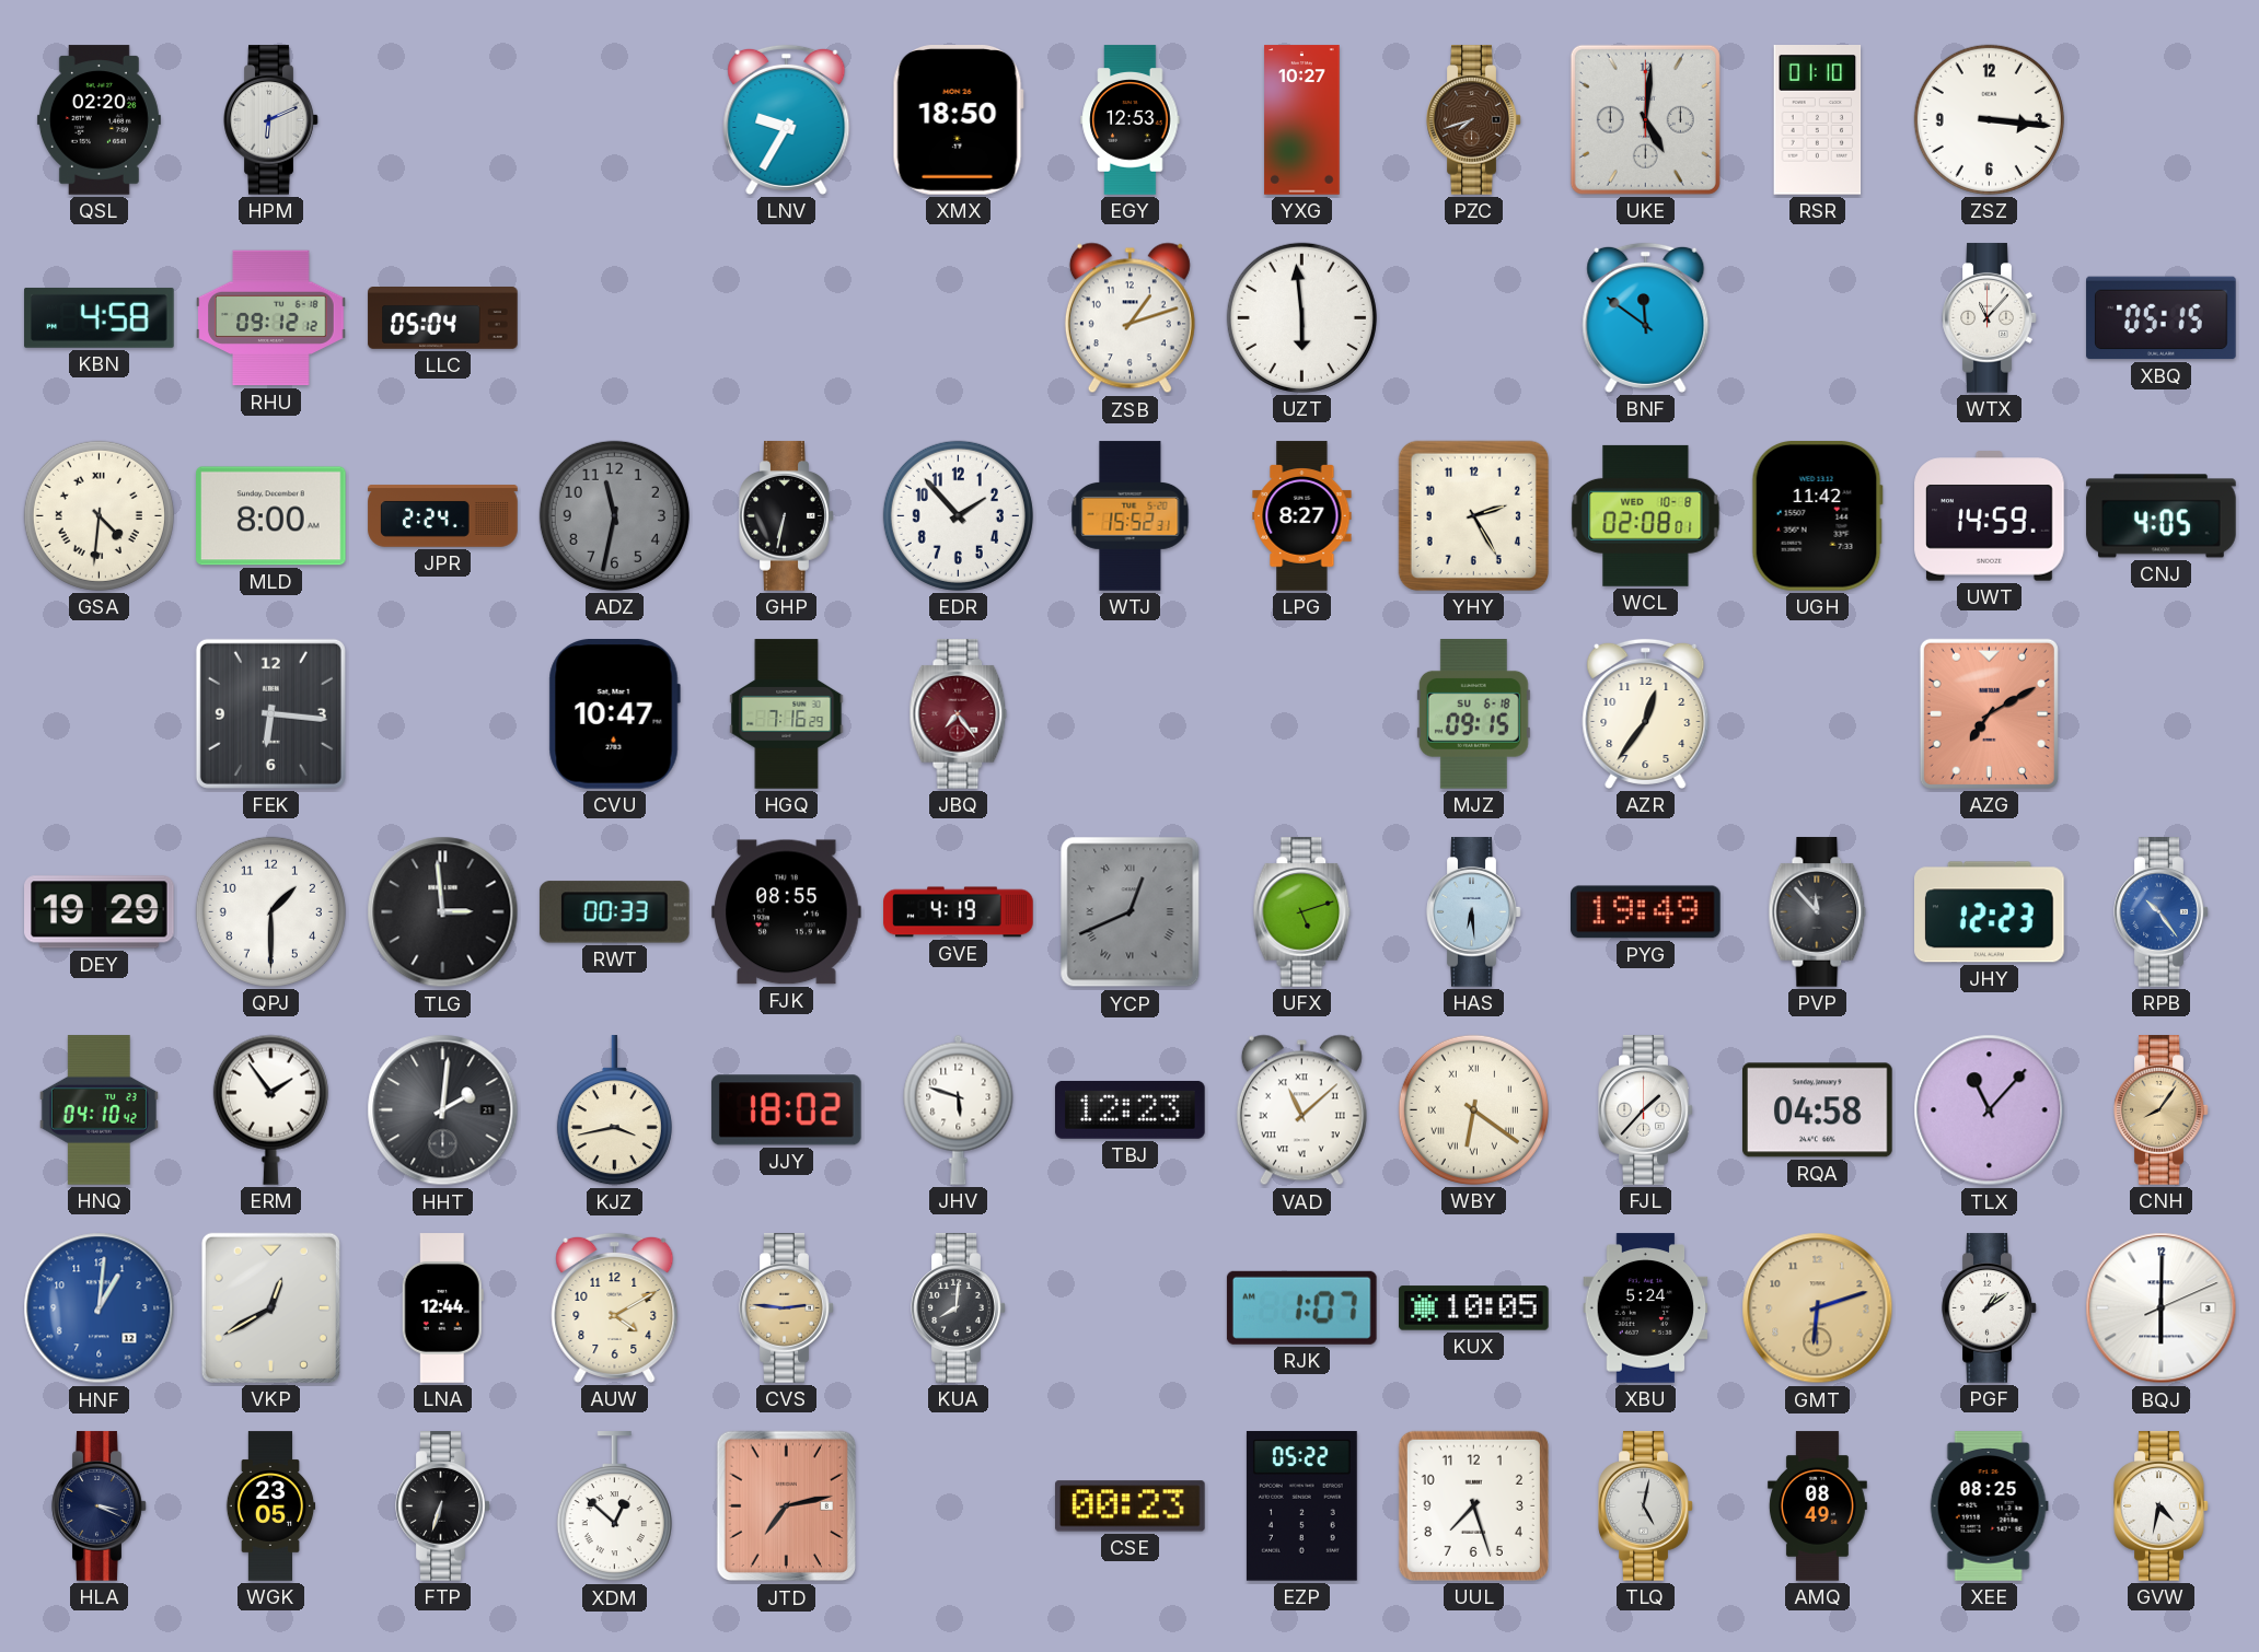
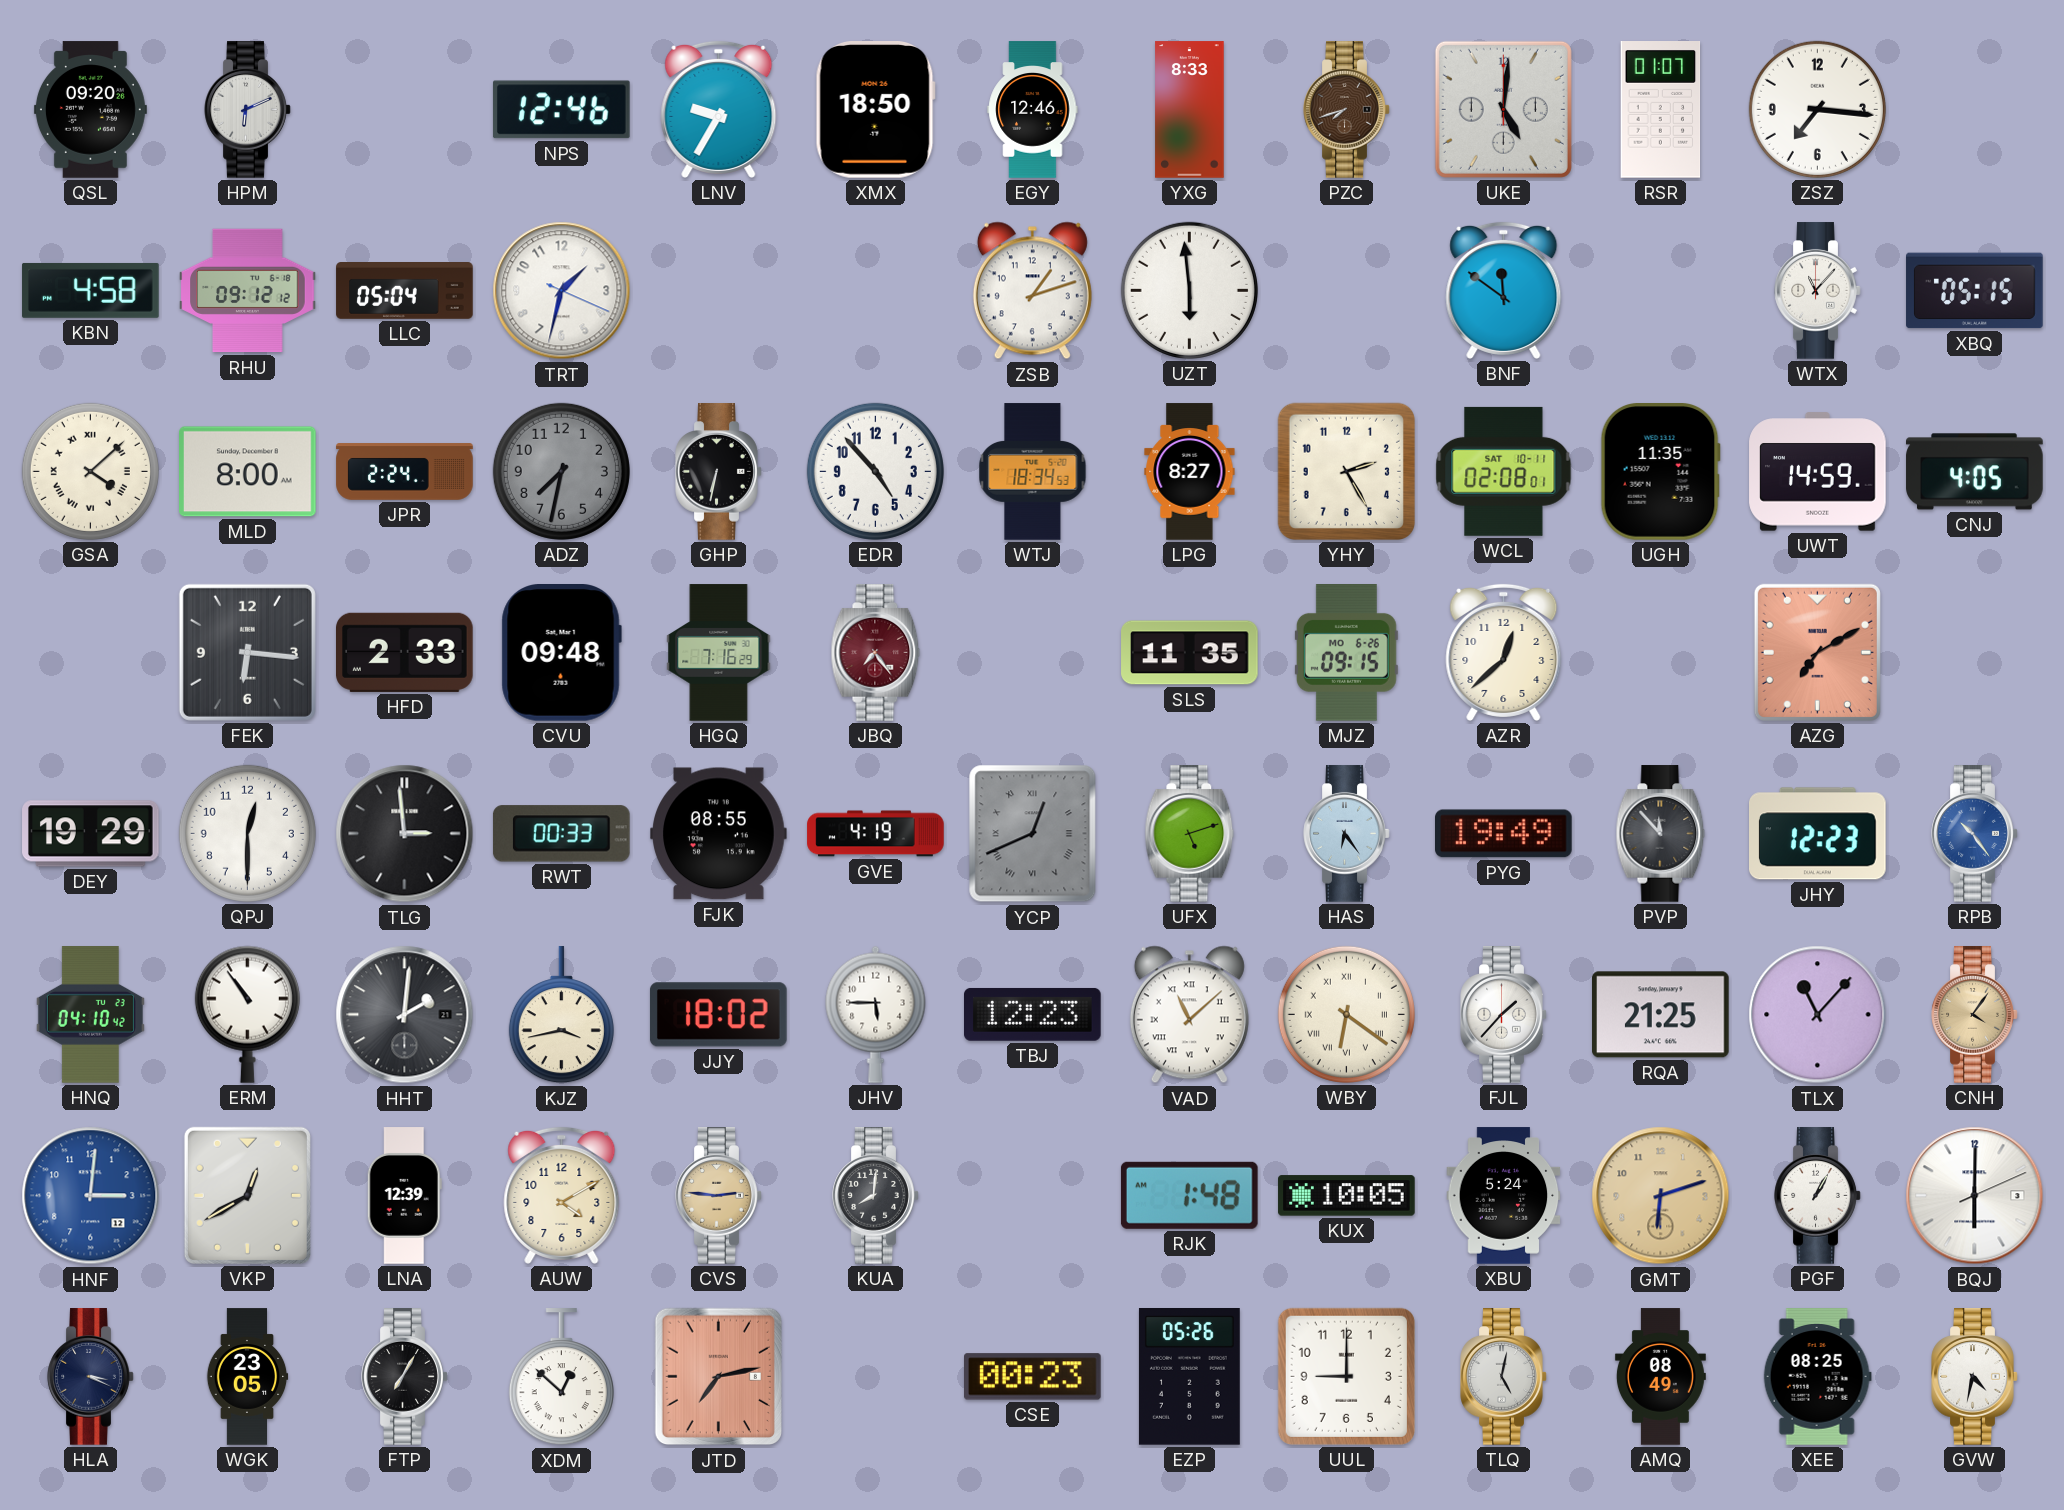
QSL: 02:20 -> 09:20 (90, 110)
NPS: none -> 12:46 (562, 110)
EGY: 12:53 -> 12:46 (1033, 110)
YXG: 10:27 -> 8:33 (1190, 110)
RSR: 01:10 -> 01:07 (1661, 110)
ZSZ: 3:16 -> 7:16 (1817, 109)
TRT: none -> 1:32 (562, 291)
GSA: 4:31 -> 4:08 (90, 471)
ADZ: 11:32 -> 7:32 (561, 471)
EDR: 1:53 -> 4:53 (875, 471)
WTJ: 15:52 -> 18:34 (1033, 472)
WCL date: WED 10-8 -> SAT 10-11 (1504, 471)
UGH: 11:42 -> 11:35 (1660, 472)
HFD: none -> 2:33 (405, 652)
CVU: 10:47 -> 09:48 (561, 653)
SLS: none -> 11:35 (1190, 653)
MJZ date: SU 6-18 -> MO 6-26 (1346, 653)
AZR: 12:36 -> 12:38 (1504, 652)
QPJ: 1:30 -> 12:30 (247, 833)
HAS: 6:29 -> 6:24 (1347, 834)
ERM: 1:54 -> 10:54 (247, 1014)
JHV: 5:48 -> 5:45 (876, 1014)
RQA: 04:58 -> 21:25 (1661, 1015)
CNH: 8:06 -> 4:06 (1975, 1015)
HNF: 1:01 -> 3:01 (91, 1196)
LNA: 12:44 -> 12:39 (404, 1196)
RJK: 1:07 -> 1:48 (1189, 1195)
PGF: 1:09 -> 1:05 (1818, 1196)
FTP: 6:33 -> 7:05 (405, 1377)
EZP: 05:22 -> 05:26 (1189, 1377)
UUL: 7:27 -> 9:00 (1346, 1376)
